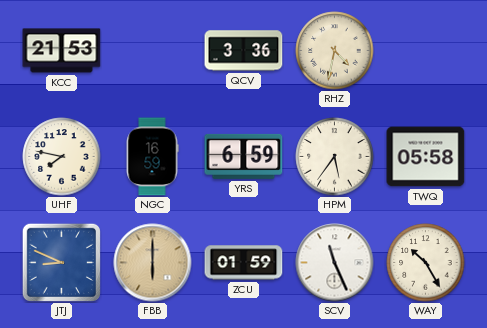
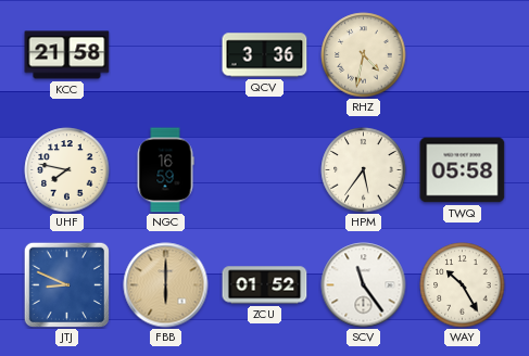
KCC: 21:53 -> 21:58 (67, 55)
YRS: 6:59 -> none (244, 156)
ZCU: 01:59 -> 01:52 (265, 285)
SCV: 11:26 -> 11:24 (364, 285)
